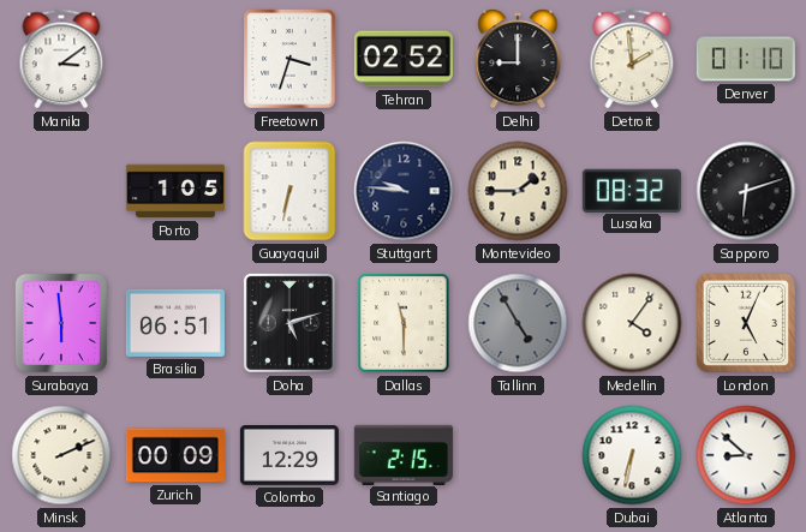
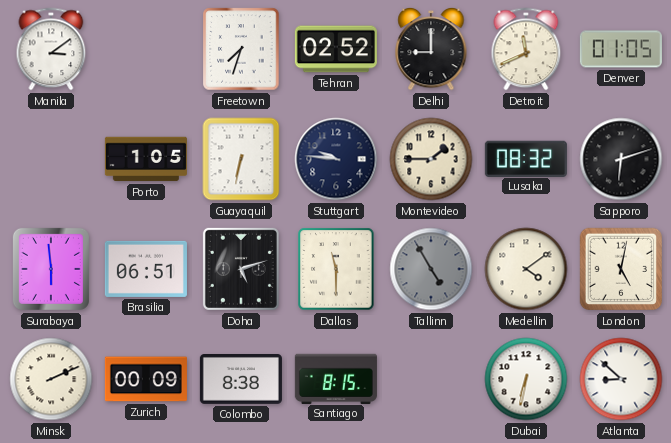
Freetown: 3:33 -> 7:33 (241, 49)
Detroit: 1:59 -> 11:41 (526, 49)
Denver: 01:10 -> 01:05 (621, 49)
Medellin: 4:06 -> 4:09 (526, 269)
London: 5:04 -> 5:02 (621, 269)
Colombo: 12:29 -> 8:38 (241, 380)
Santiago: 2:15 -> 8:15 (336, 378)
